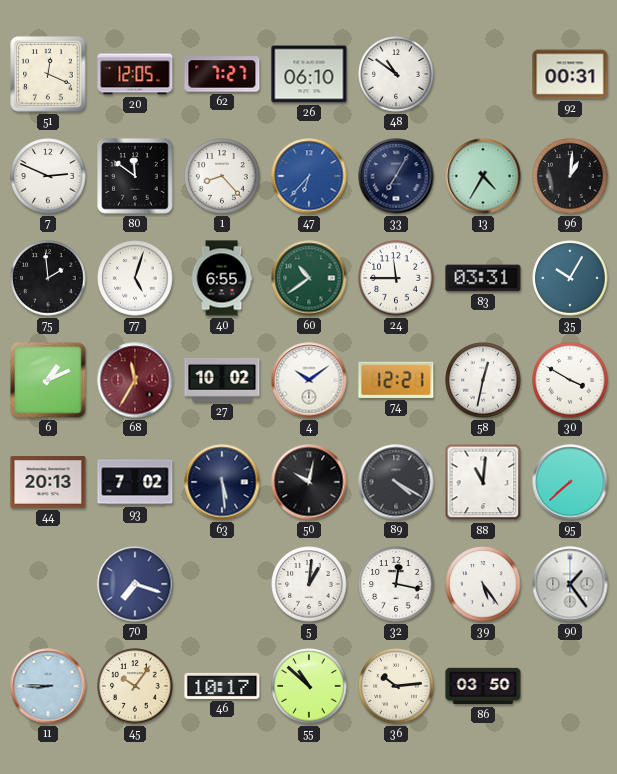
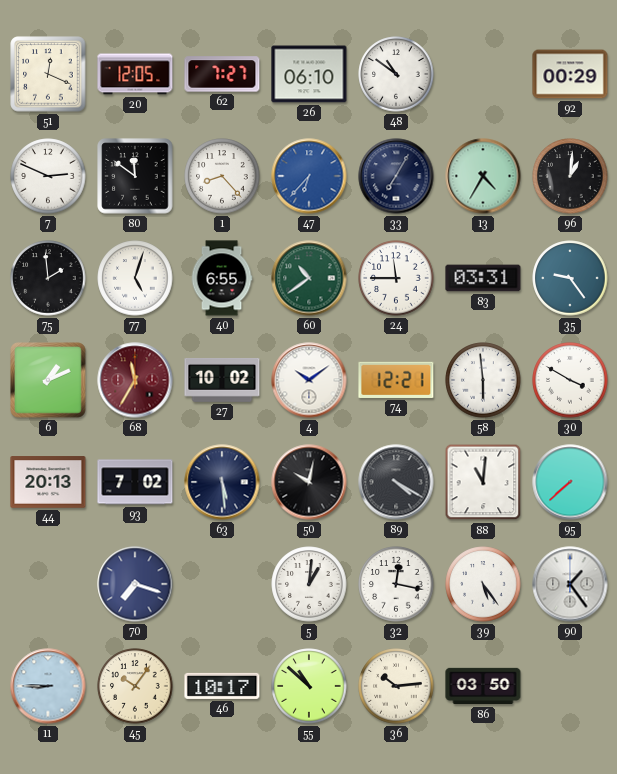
92: 00:31 -> 00:29 (570, 74)
35: 10:05 -> 9:24 (570, 278)
58: 12:32 -> 5:59 (483, 380)
